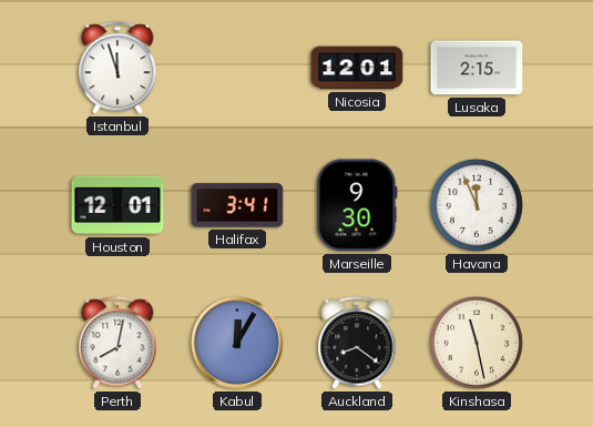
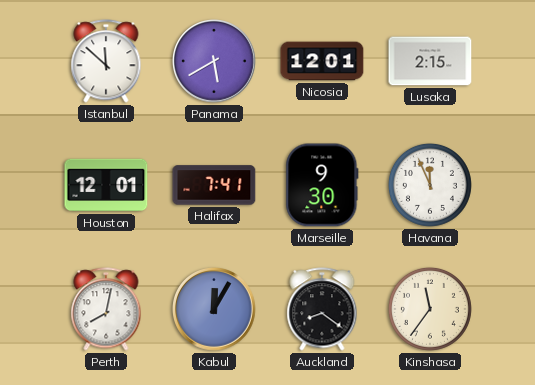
Istanbul: 11:57 -> 11:52 (106, 61)
Panama: none -> 5:40 (214, 61)
Halifax: 3:41 -> 7:41 (214, 185)
Kinshasa: 11:28 -> 11:36 (430, 309)
